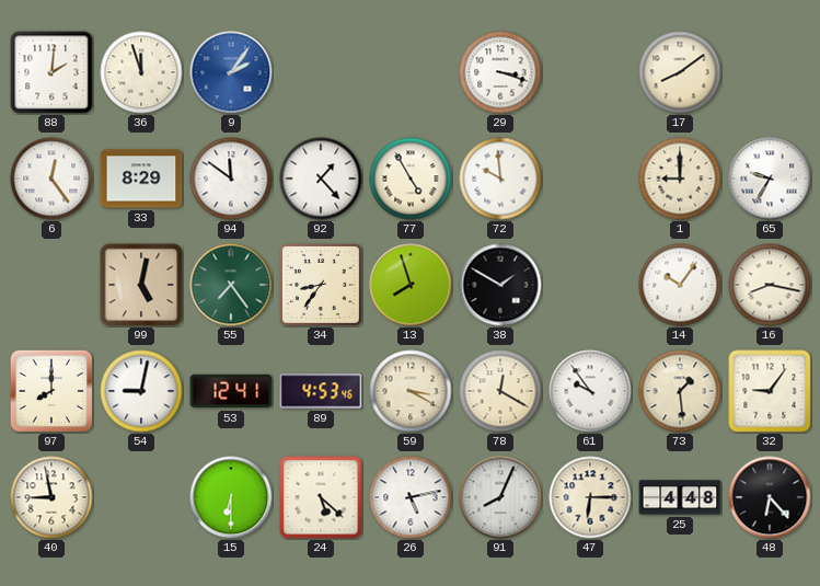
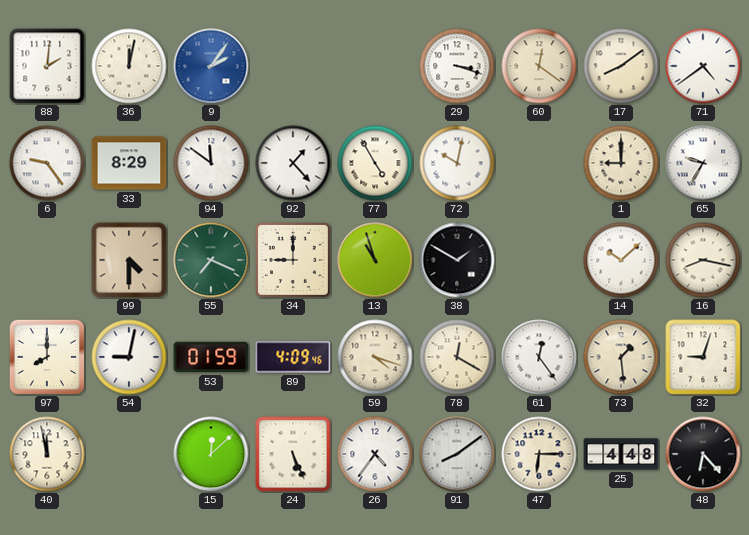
36: 11:57 -> 12:02 (129, 66)
60: none -> 12:21 (539, 66)
71: none -> 4:39 (703, 66)
6: 12:24 -> 9:24 (47, 163)
72: 9:59 -> 10:02 (457, 163)
99: 5:02 -> 4:30 (129, 260)
55: 7:24 -> 7:19 (211, 260)
34: 8:36 -> 9:00 (293, 260)
13: 7:57 -> 10:57 (375, 260)
14: 10:06 -> 10:08 (621, 260)
53: 12:41 -> 01:59 (211, 357)
89: 4:53 -> 4:09 (293, 357)
59: 3:20 -> 4:18 (375, 357)
61: 9:54 -> 12:24 (539, 357)
32: 9:06 -> 9:03 (703, 357)
40: 8:58 -> 11:58 (47, 454)
15: 6:30 -> 12:08 (211, 454)
24: 5:22 -> 5:26 (293, 454)
26: 5:13 -> 4:36 (375, 454)
91: 8:04 -> 8:09 (457, 454)
